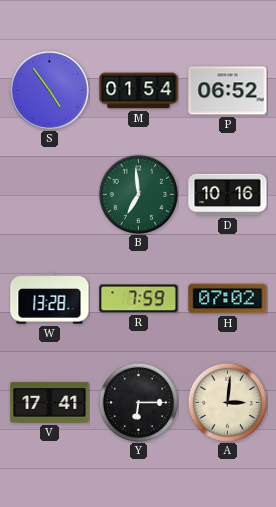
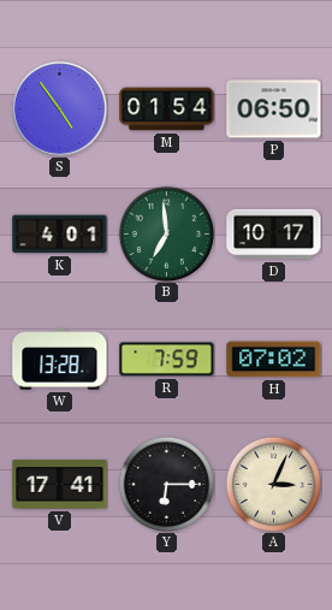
P: 06:52 -> 06:50 (274, 109)
K: none -> 4:01 (60, 235)
D: 10:16 -> 10:17 (274, 235)
A: 3:01 -> 3:04 (273, 484)
